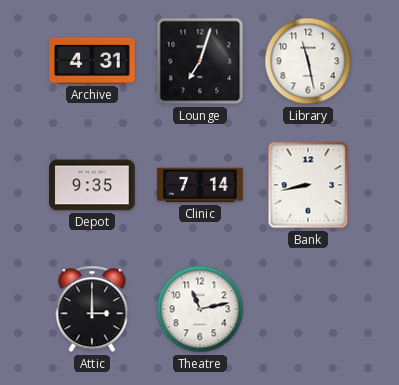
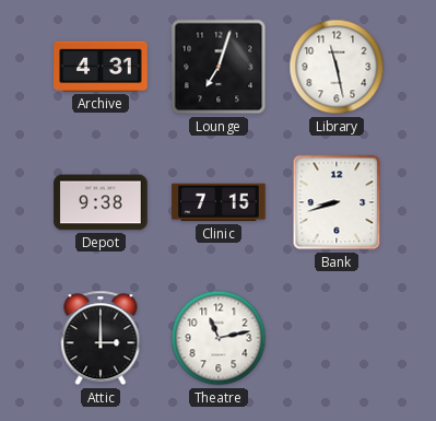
Depot: 9:35 -> 9:38 (101, 202)
Clinic: 7:14 -> 7:15 (219, 202)
Bank: 8:43 -> 8:42 (337, 202)
